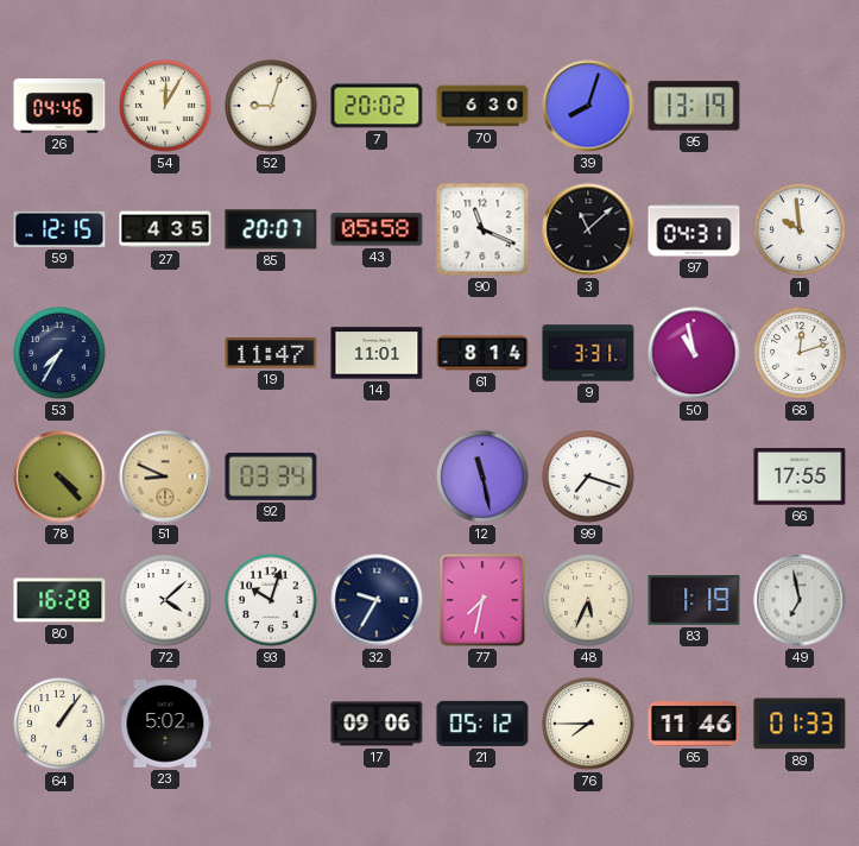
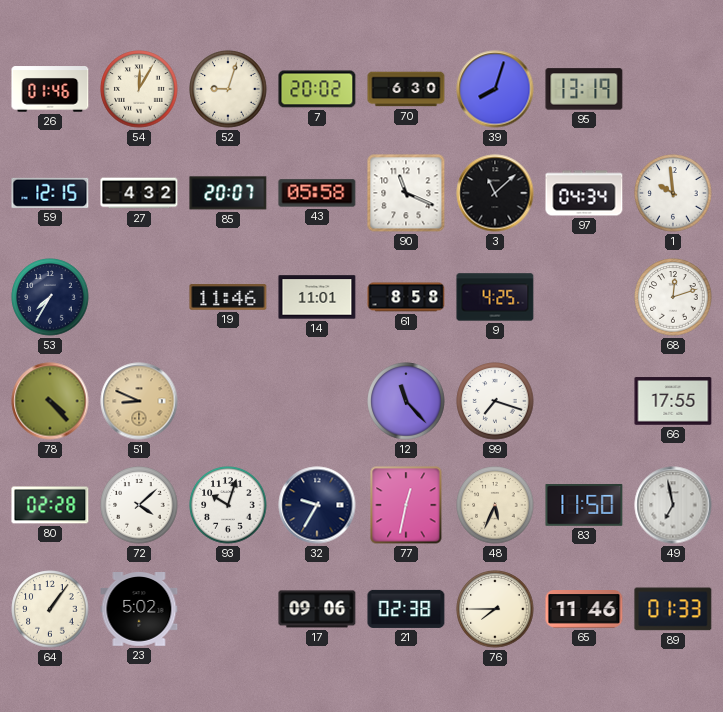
26: 04:46 -> 01:46 (50, 89)
27: 4:35 -> 4:32 (139, 193)
97: 04:31 -> 04:34 (584, 193)
19: 11:47 -> 11:46 (228, 298)
61: 8:14 -> 8:58 (406, 297)
9: 3:31 -> 4:25 (495, 297)
50: 10:58 -> none (694, 353)
92: 03:34 -> none (271, 476)
12: 11:28 -> 11:23 (406, 401)
80: 16:28 -> 02:28 (50, 505)
77: 7:32 -> 12:32 (406, 505)
83: 1:19 -> 11:50 (584, 506)
21: 05:12 -> 02:38 (406, 609)
